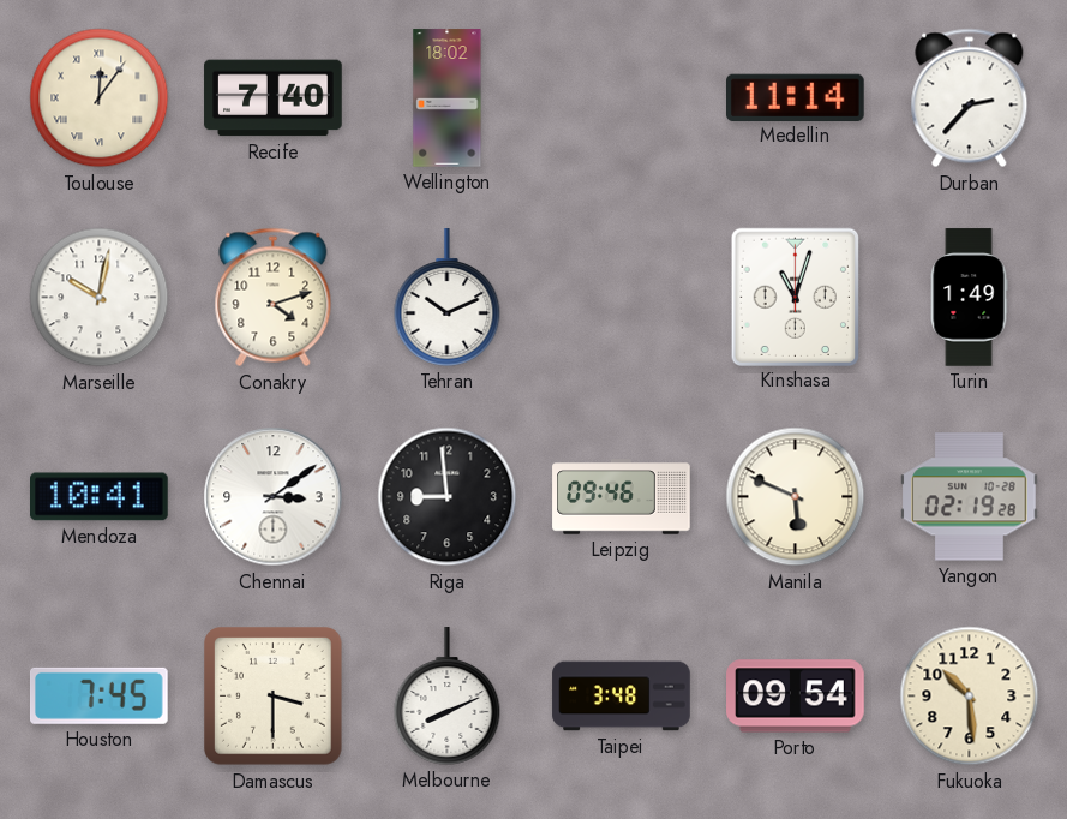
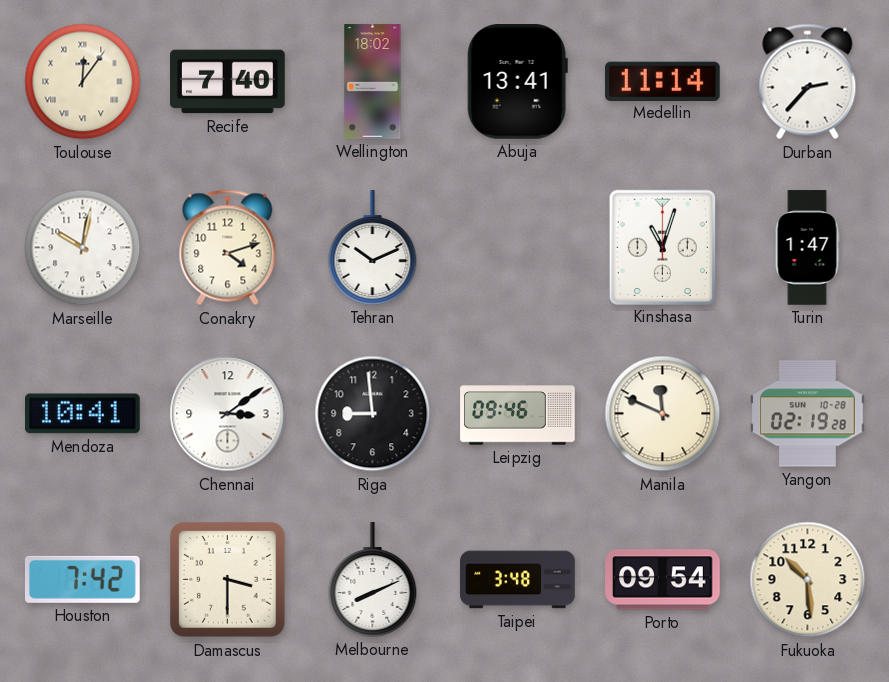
Abuja: none -> 13:41 (517, 82)
Turin: 1:49 -> 1:47 (807, 248)
Manila: 5:49 -> 11:49 (663, 414)
Houston: 7:45 -> 7:42 (82, 579)
